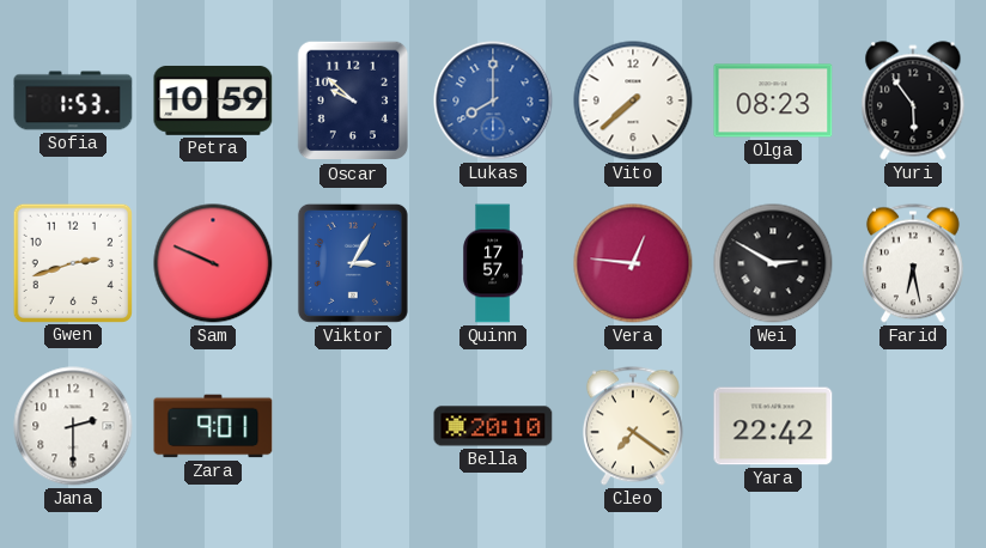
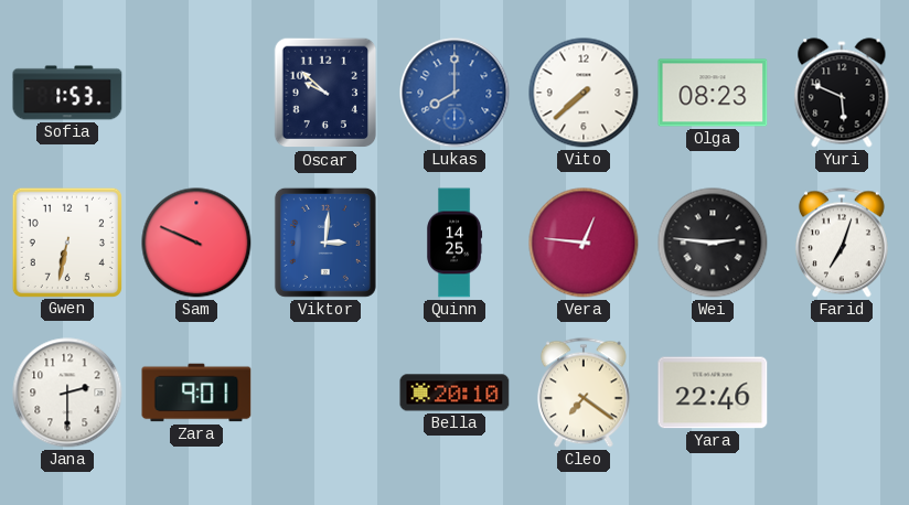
Petra: 10:59 -> none (213, 101)
Yuri: 5:54 -> 5:49 (842, 93)
Gwen: 2:42 -> 6:32 (66, 241)
Viktor: 3:05 -> 3:01 (325, 243)
Quinn: 17:57 -> 14:25 (454, 243)
Wei: 2:50 -> 2:46 (713, 243)
Farid: 6:28 -> 7:03 (842, 243)
Yara: 22:42 -> 22:46 (713, 393)
